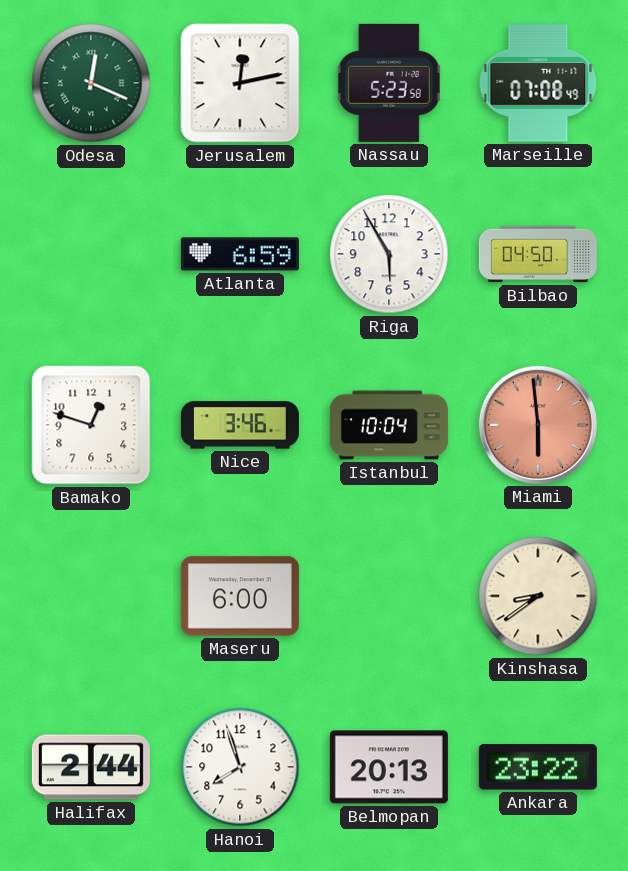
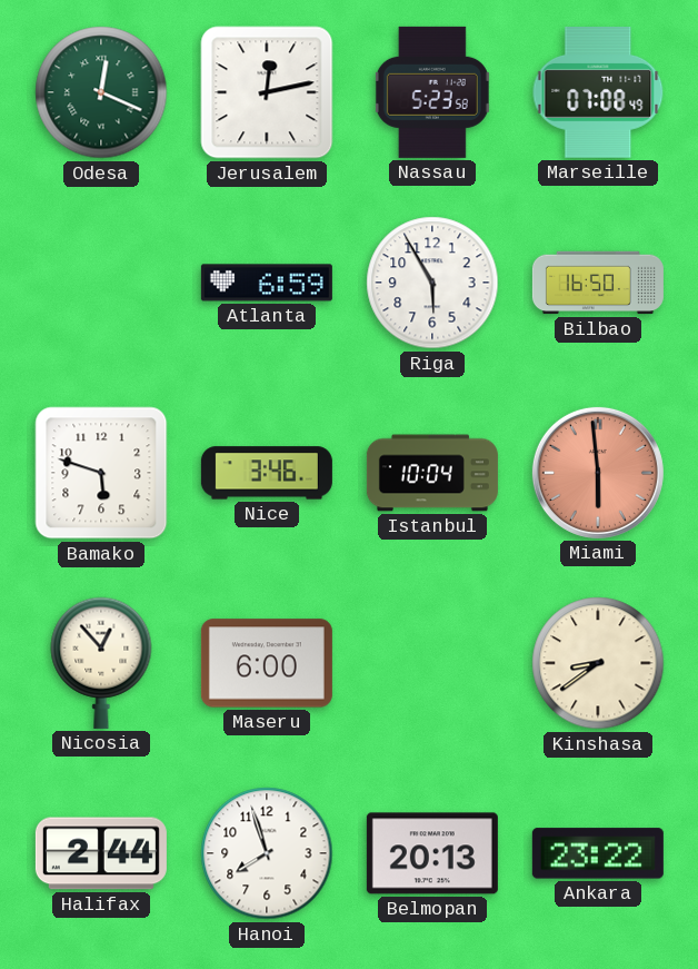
Bilbao: 04:50 -> 16:50 (598, 283)
Bamako: 12:48 -> 5:48 (101, 473)
Nicosia: none -> 12:53 (101, 663)
